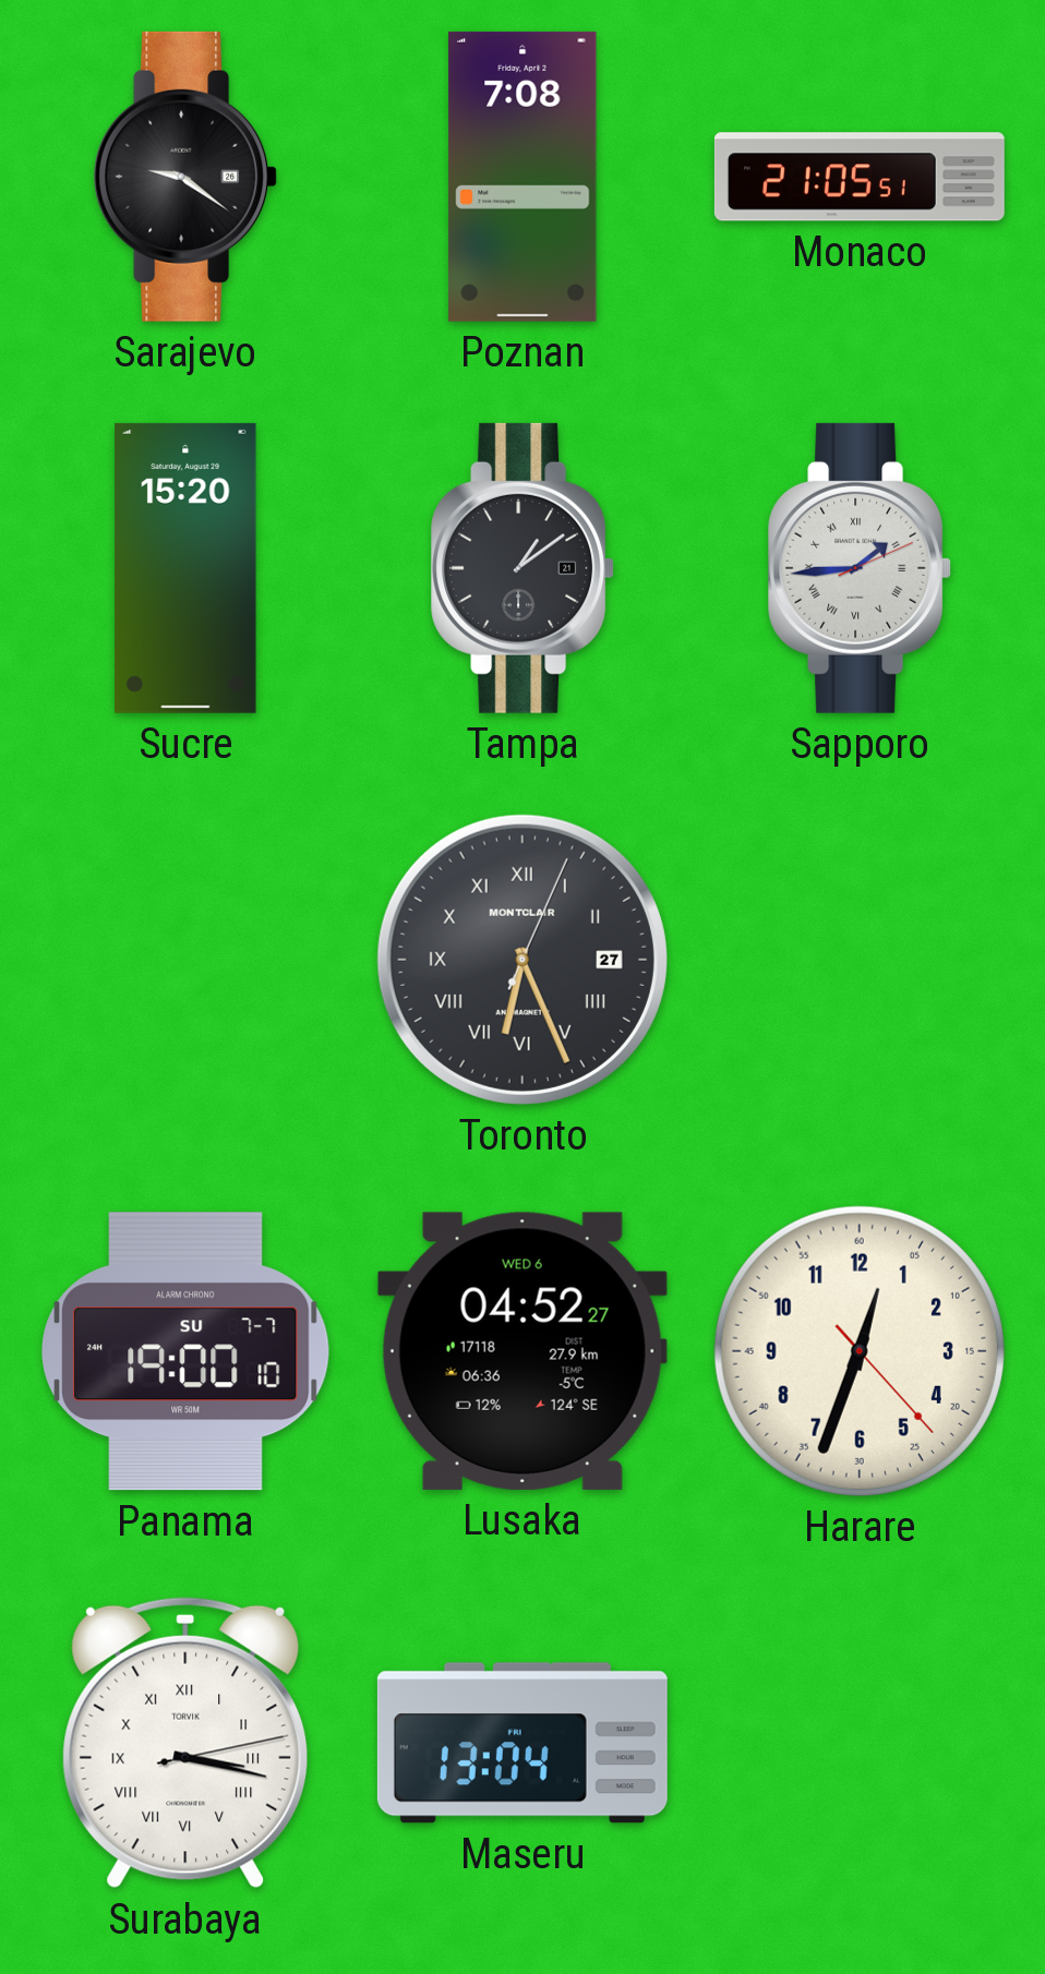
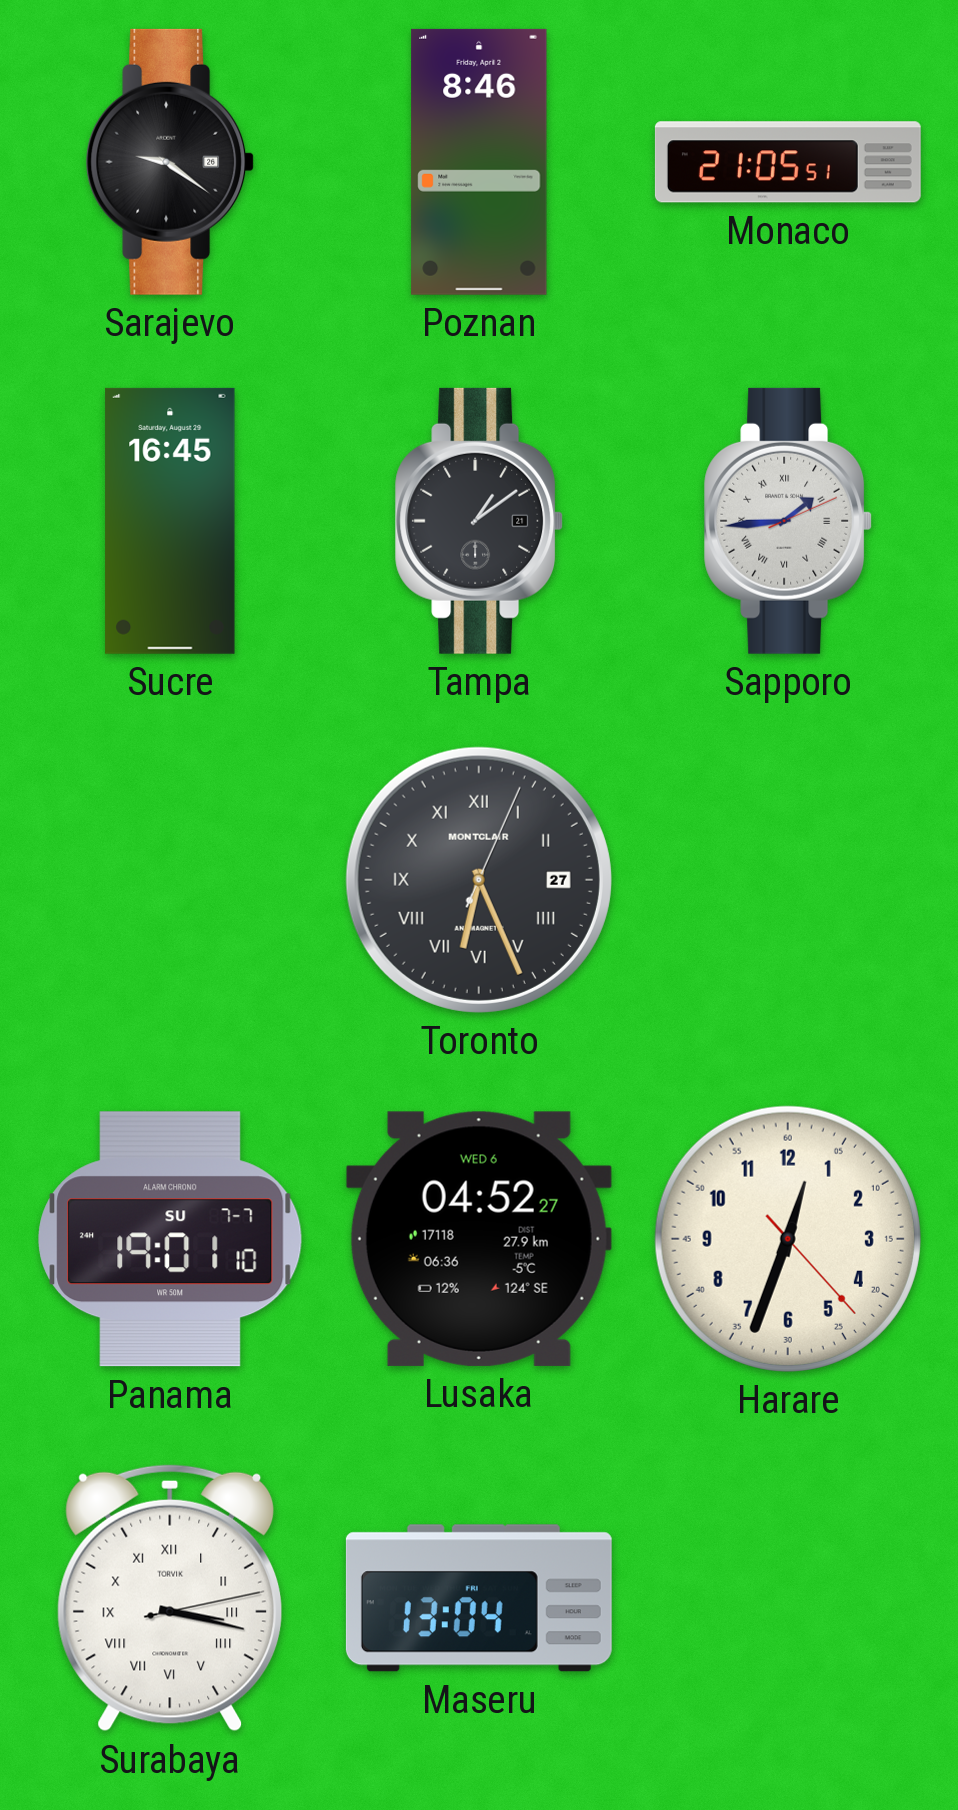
Poznan: 7:08 -> 8:46 (479, 162)
Sucre: 15:20 -> 16:45 (170, 521)
Panama: 19:00 -> 19:01 (170, 1239)
